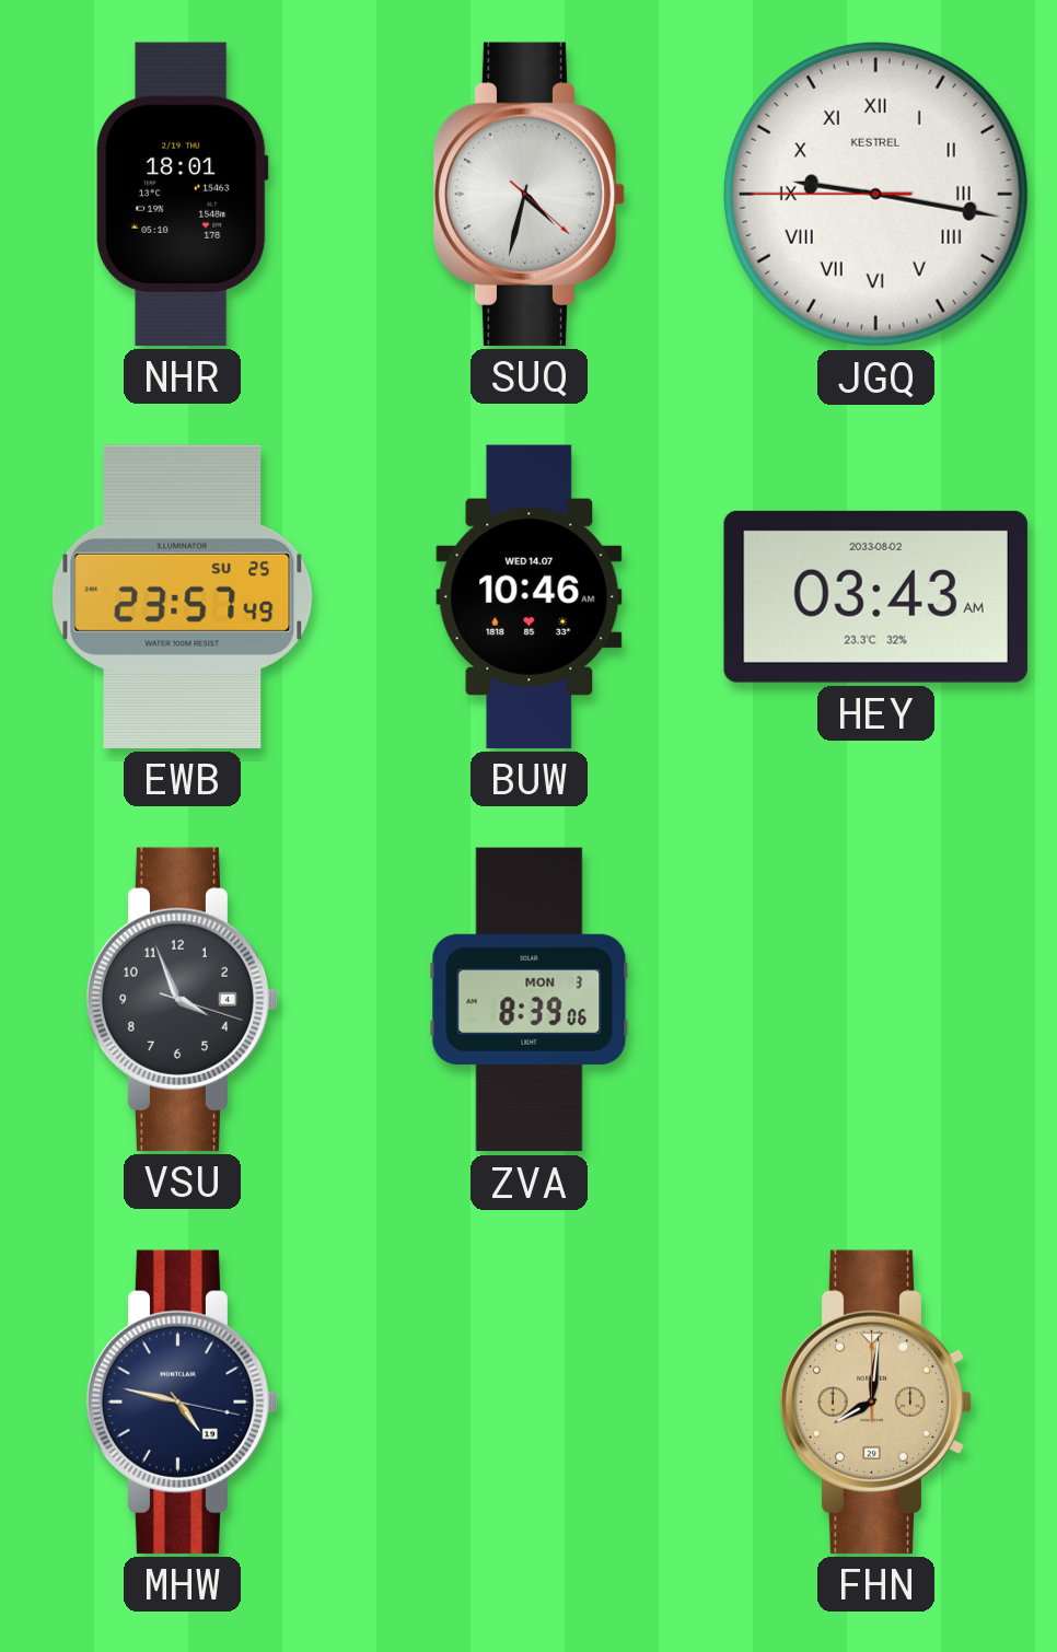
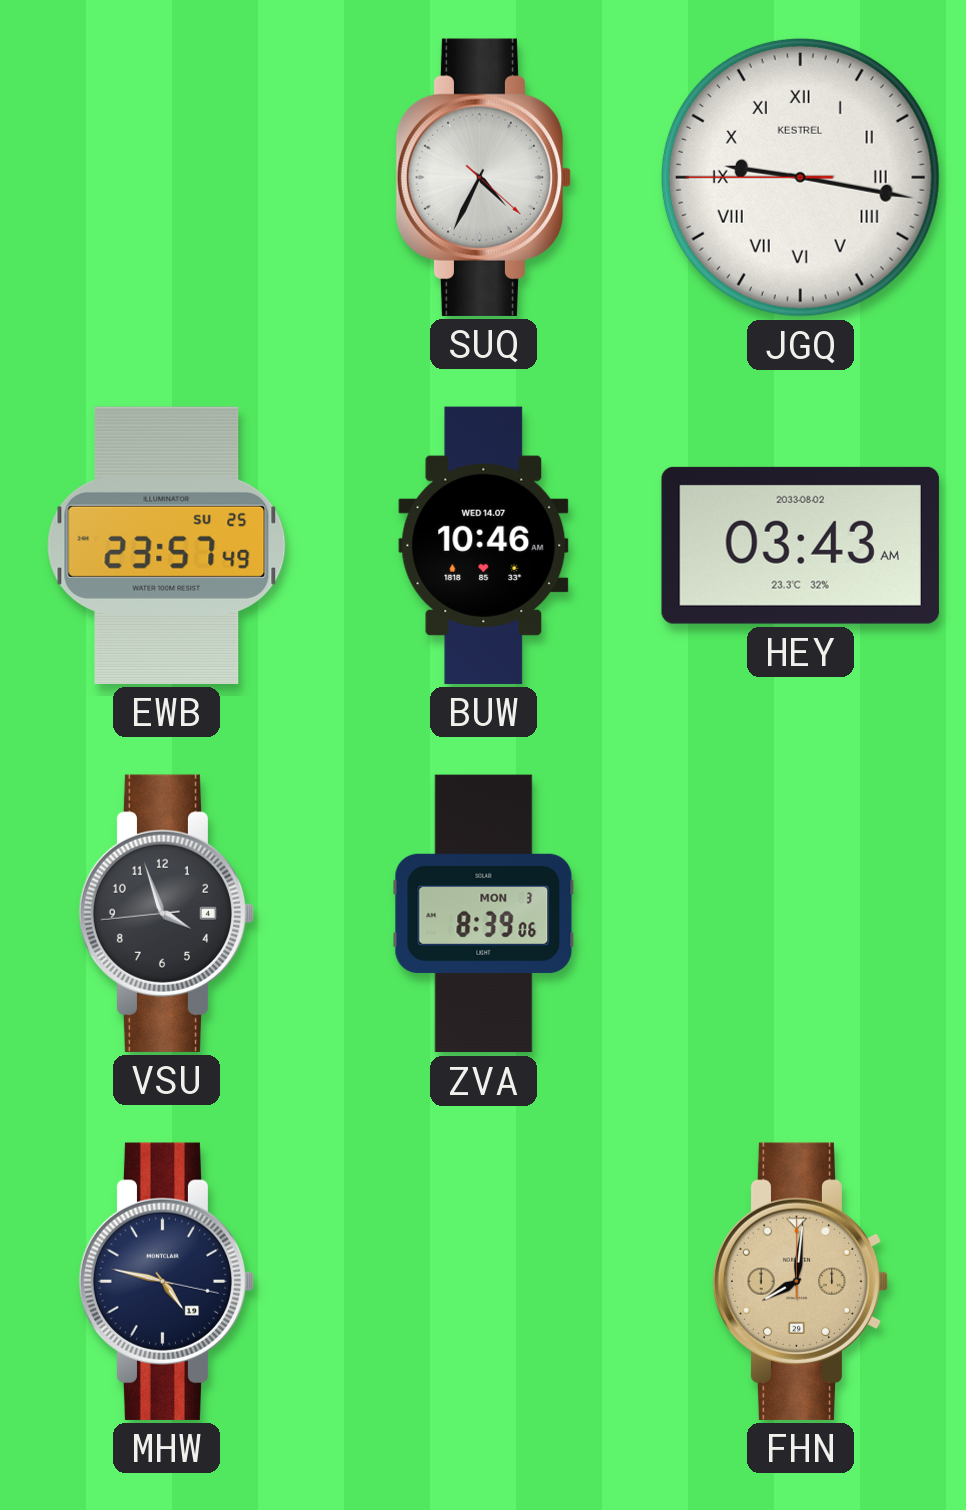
NHR: 18:01 -> none (183, 194)
SUQ: 4:32 -> 4:34 (484, 177)
VSU: 3:56:18 -> 3:56:44 (167, 913)
